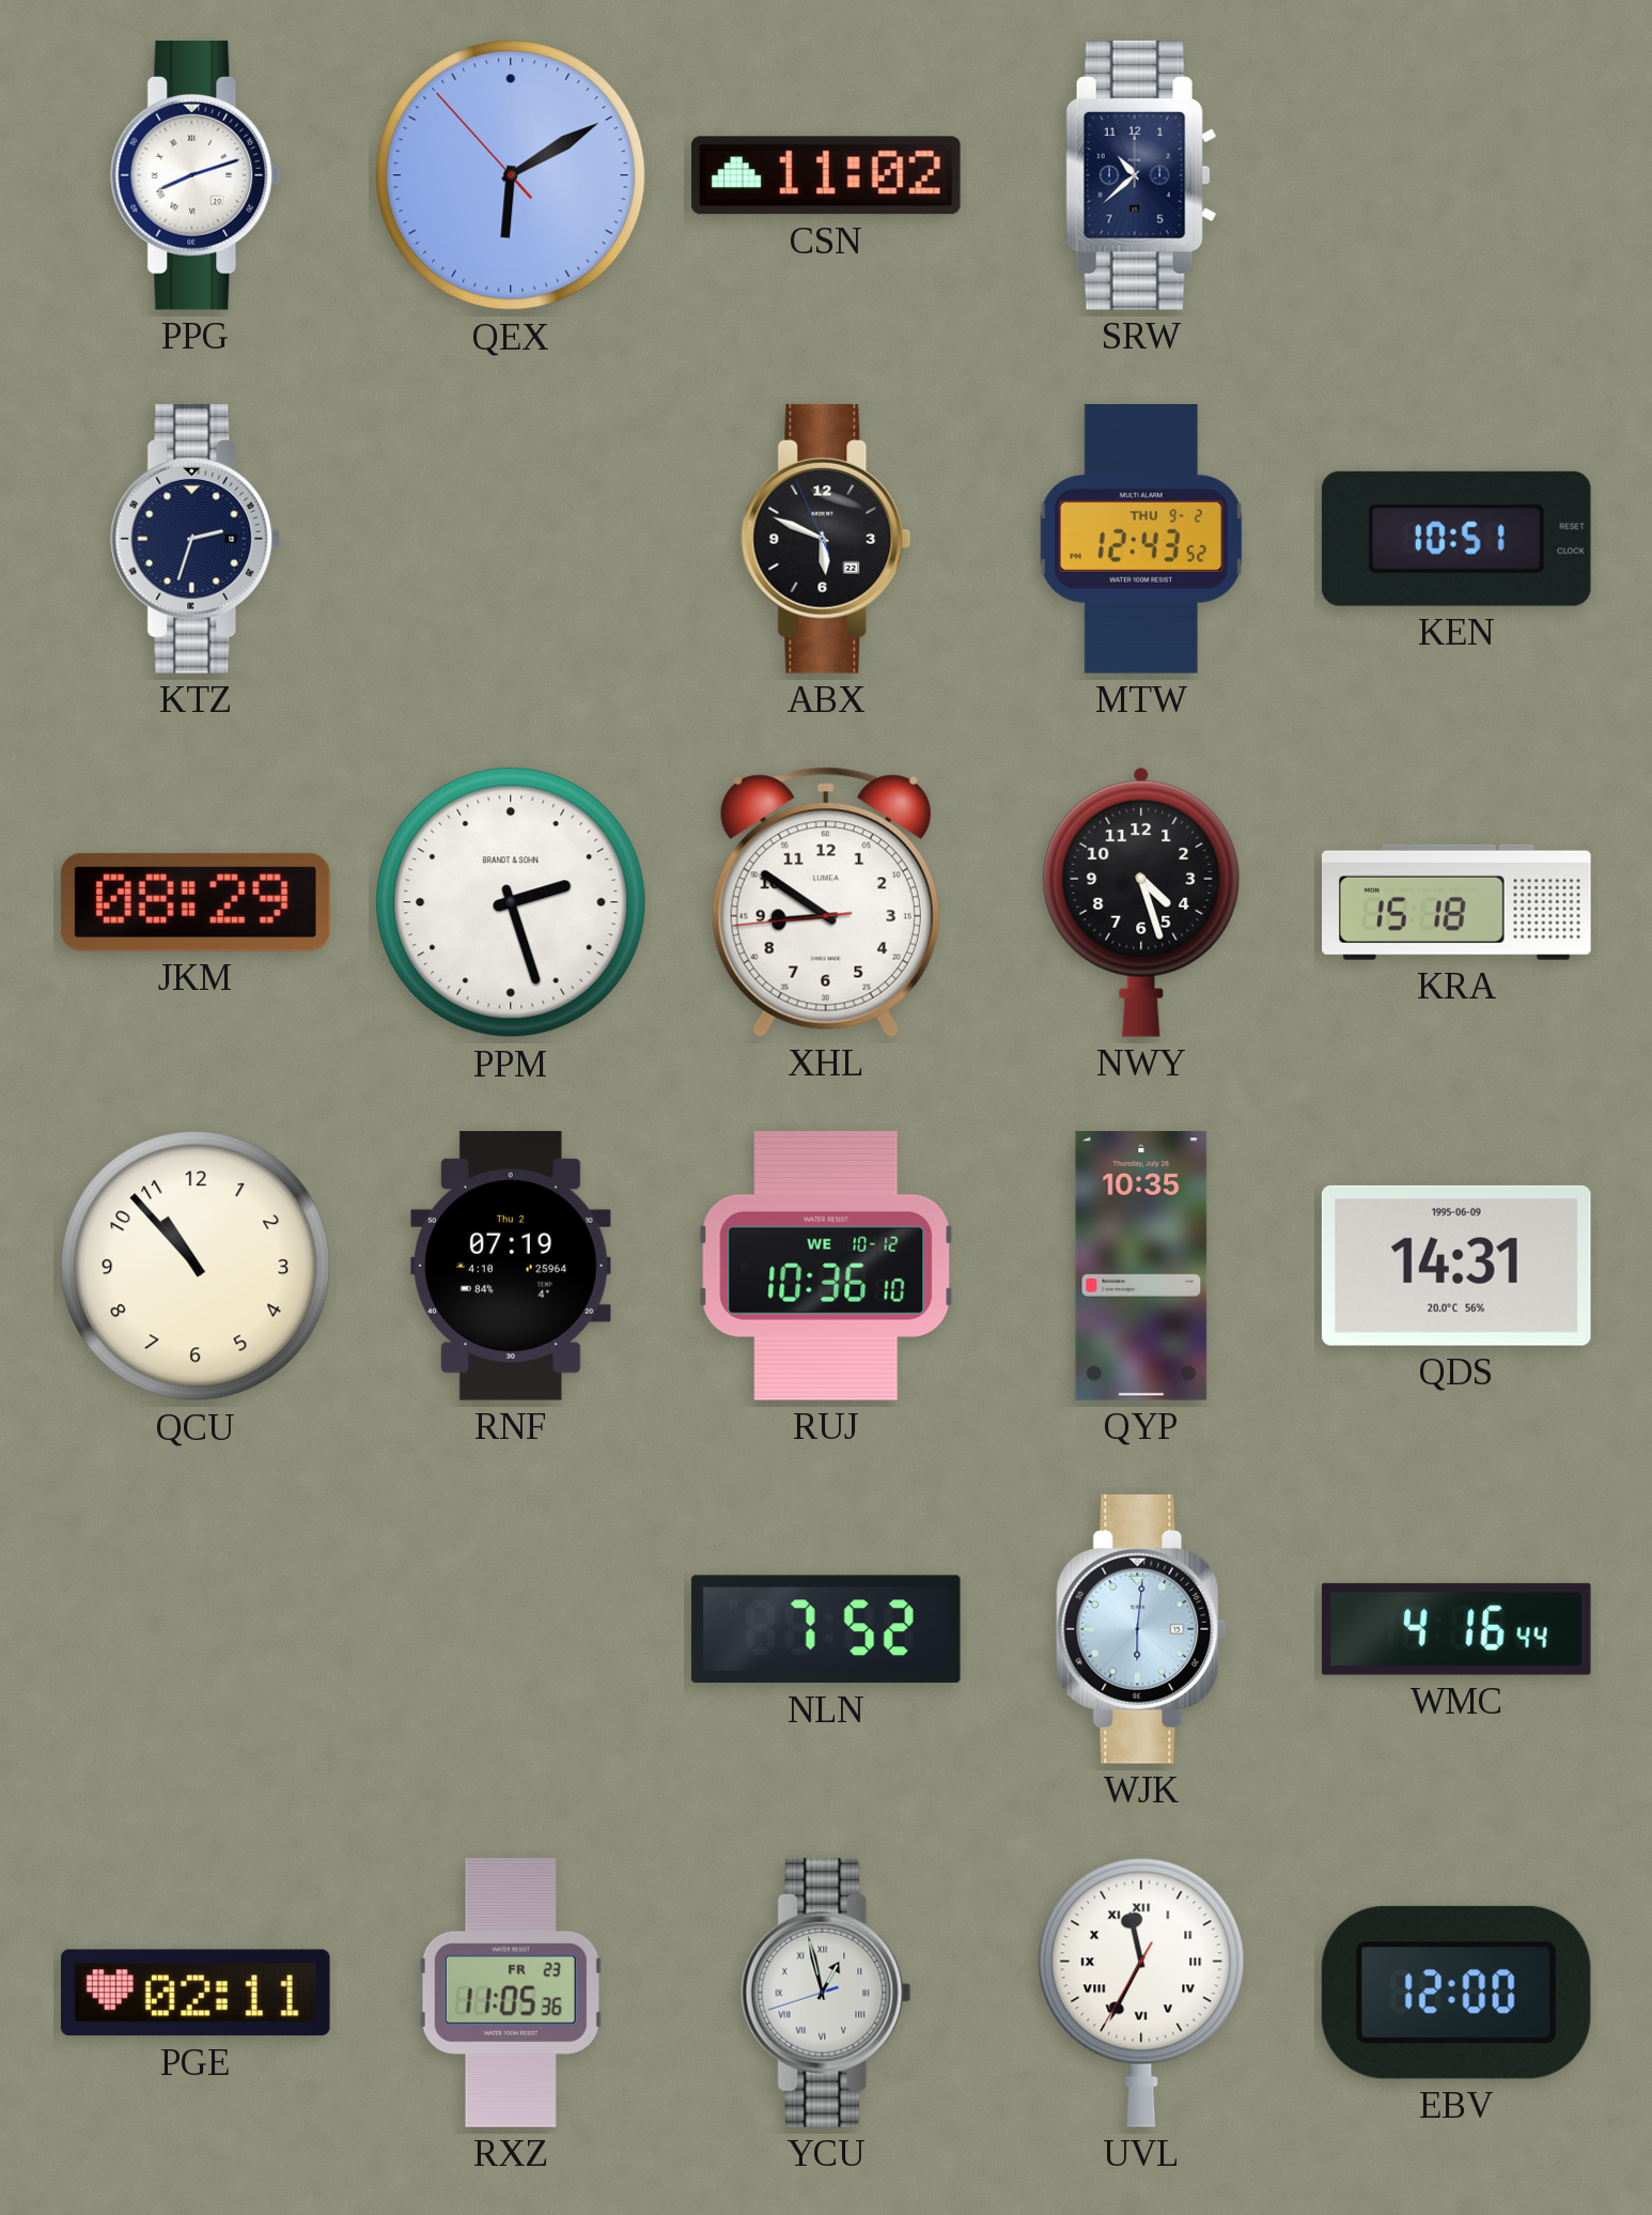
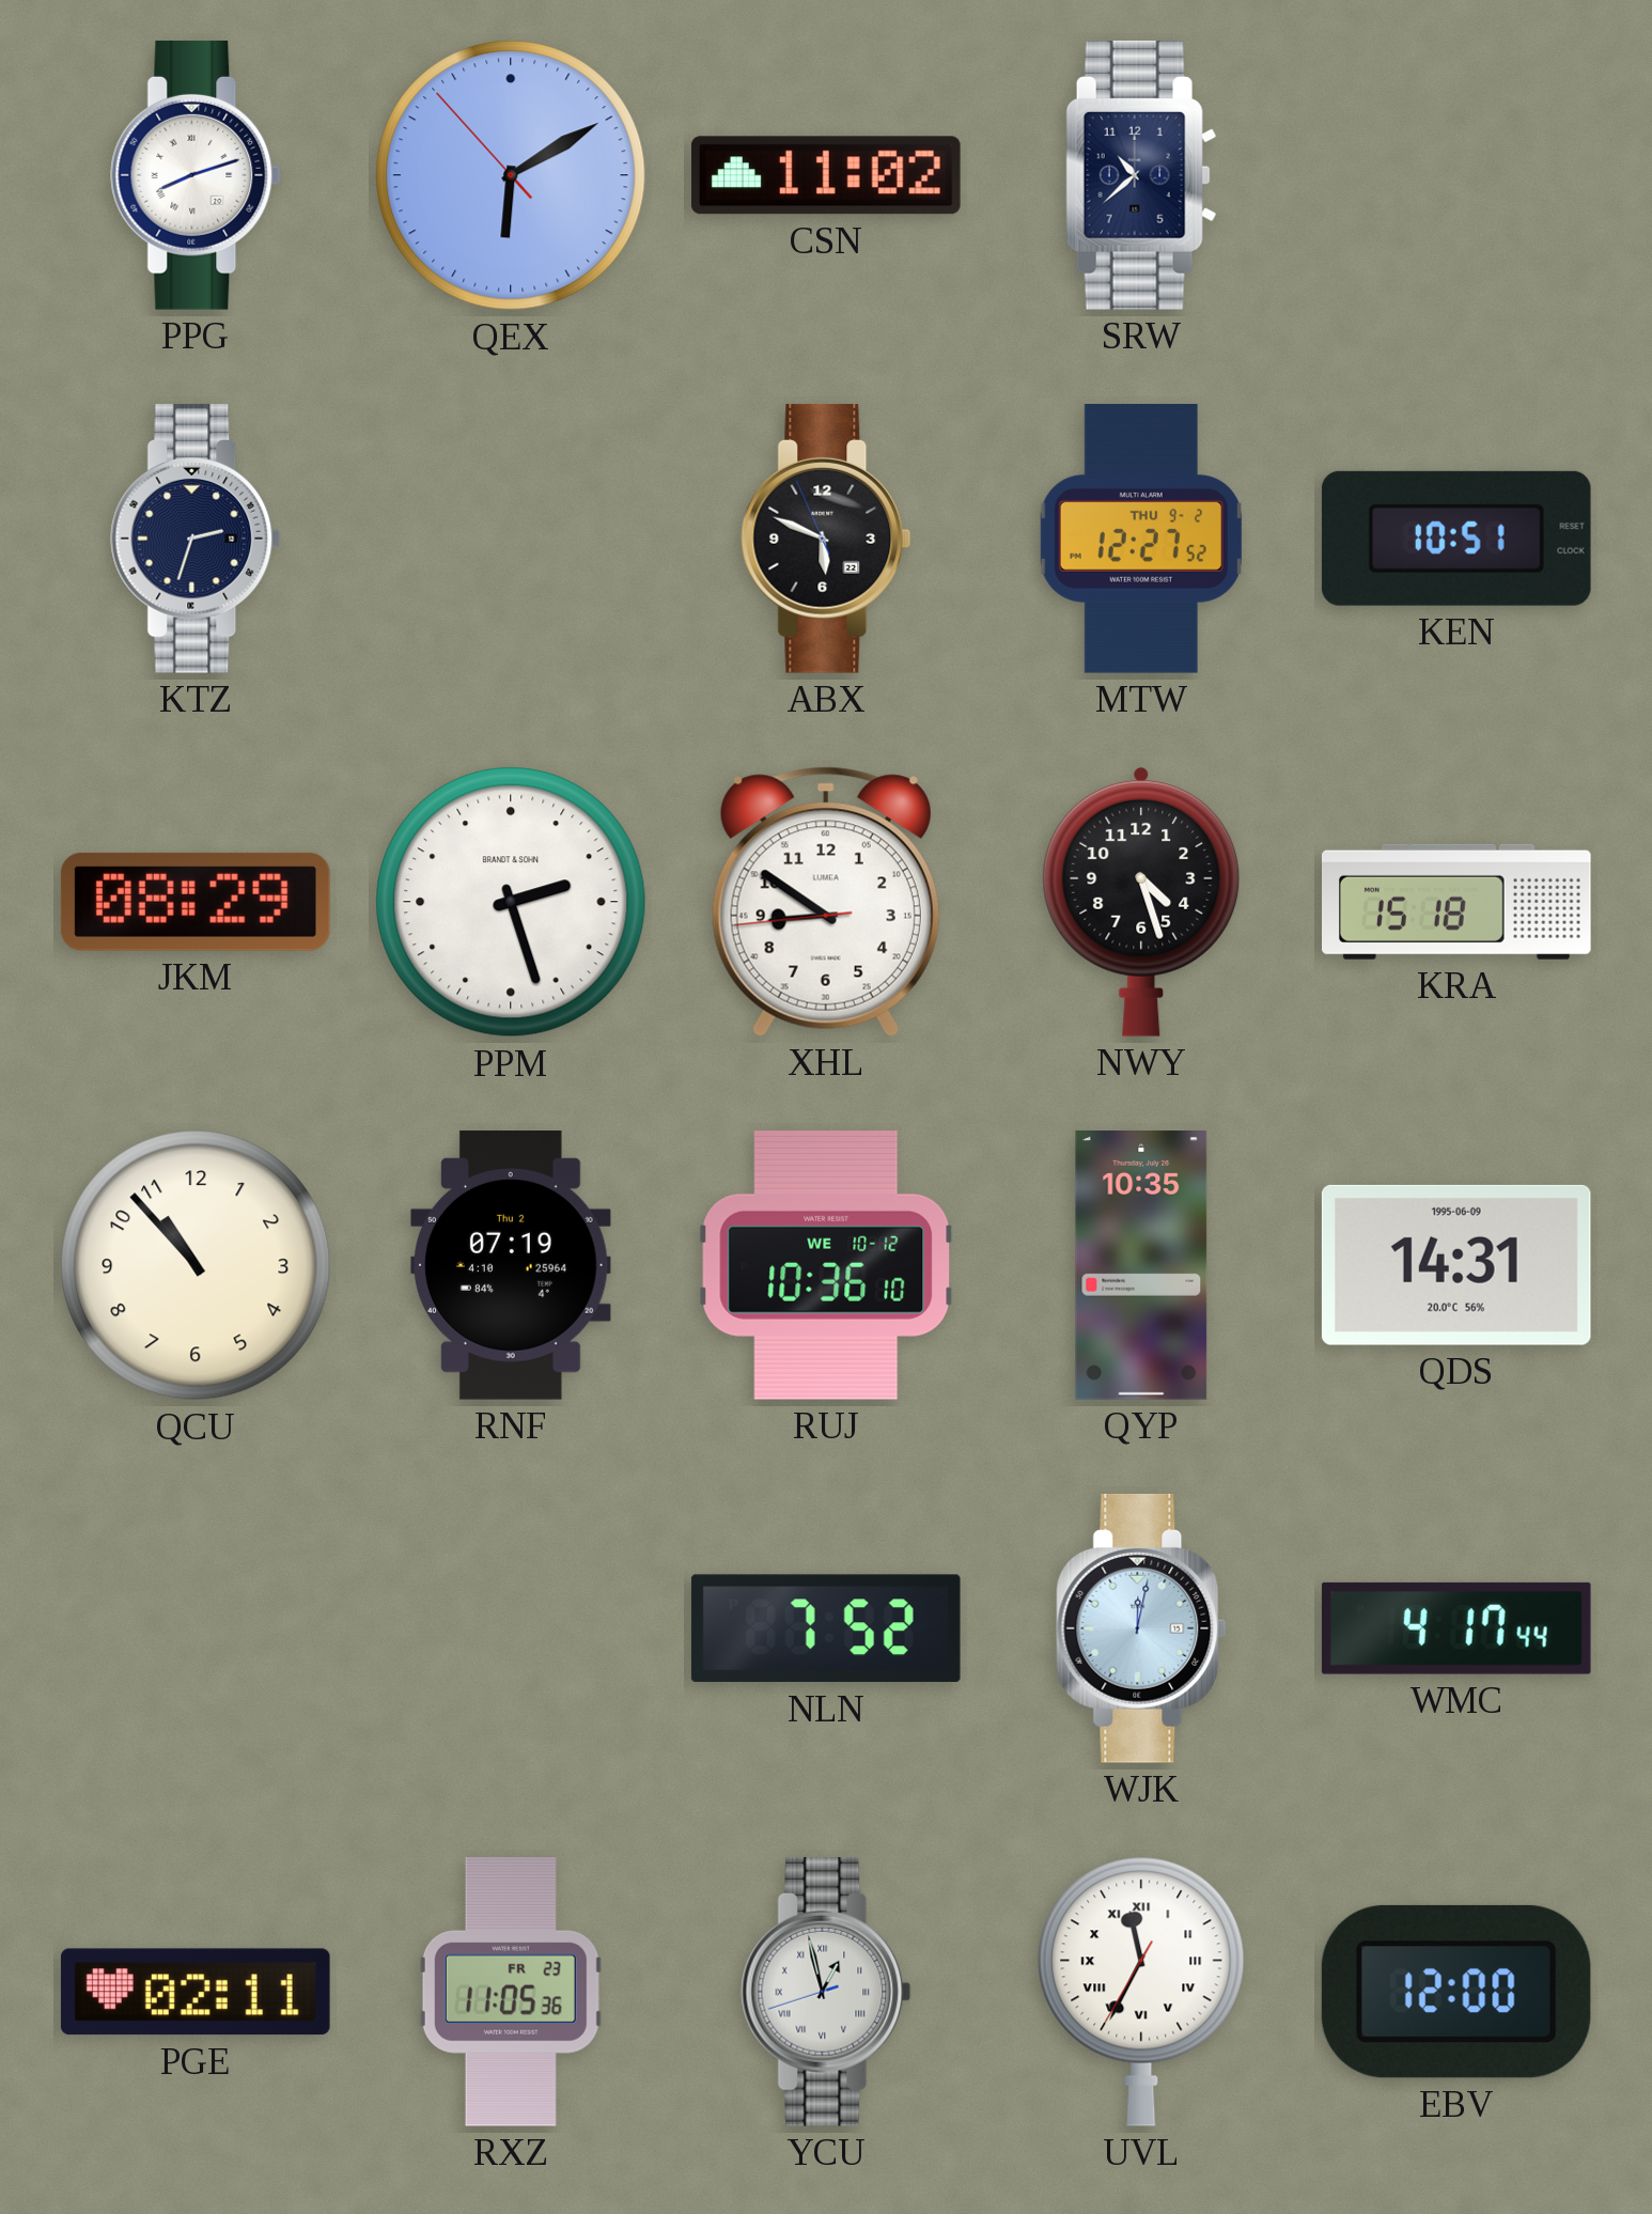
MTW: 12:43 -> 12:27 (1141, 540)
WJK: 6:01 -> 12:02 (1141, 1628)
WMC: 4:16 -> 4:17 (1456, 1628)
